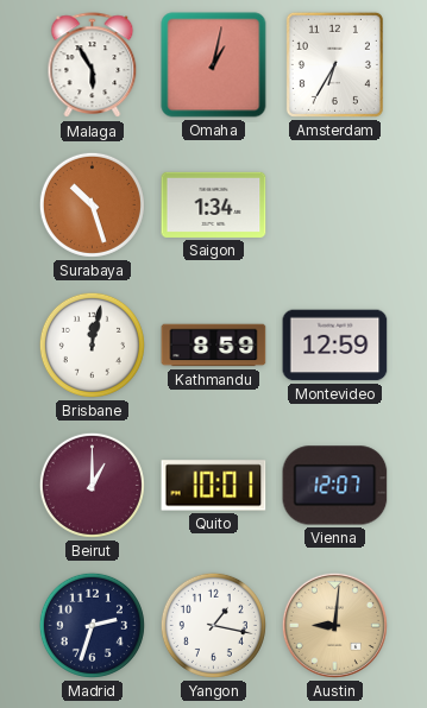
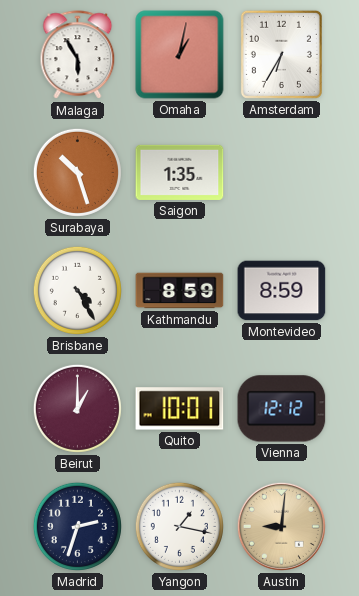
Saigon: 1:34 -> 1:35 (180, 172)
Brisbane: 12:02 -> 4:25 (77, 290)
Montevideo: 12:59 -> 8:59 (282, 291)
Vienna: 12:07 -> 12:12 (282, 409)
